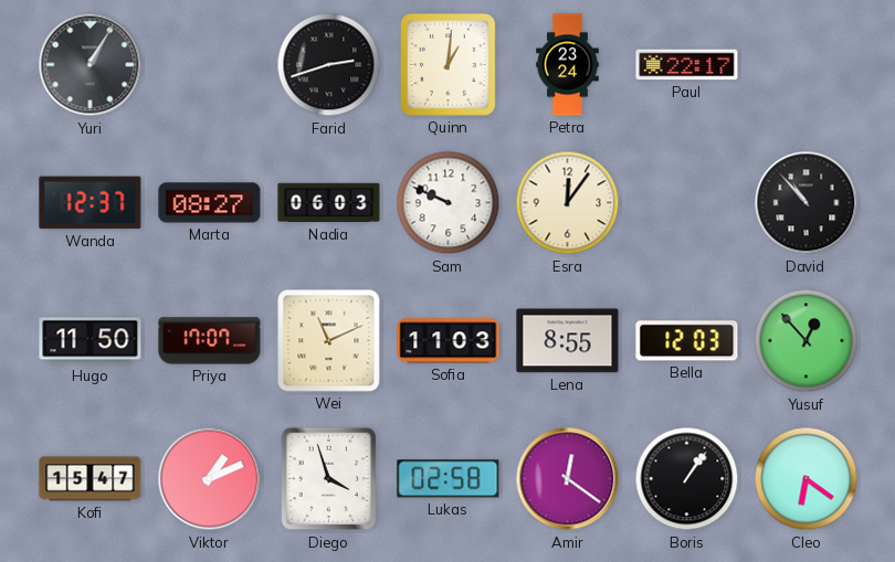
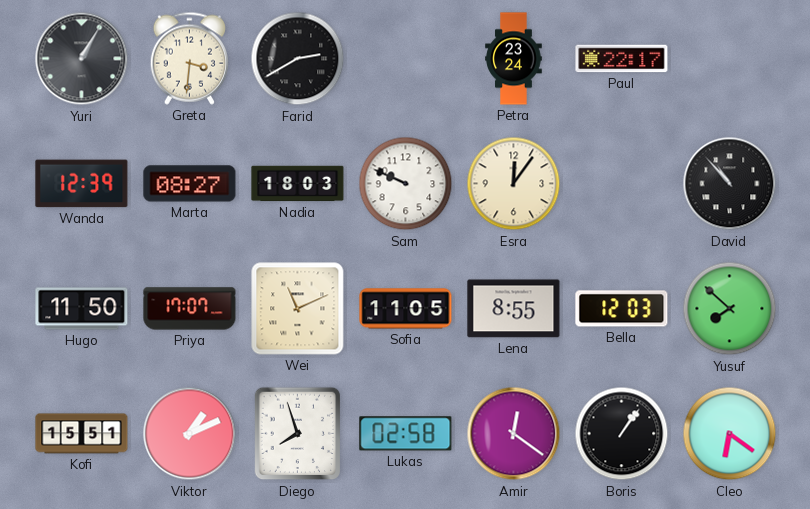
Greta: none -> 3:31 (189, 58)
Farid: 2:42 -> 2:40 (298, 59)
Quinn: 1:01 -> none (447, 64)
Wanda: 12:37 -> 12:39 (82, 184)
Nadia: 06:03 -> 18:03 (298, 184)
Sofia: 11:03 -> 11:05 (406, 309)
Yusuf: 12:53 -> 7:52 (730, 309)
Kofi: 15:47 -> 15:51 (82, 434)
Diego: 3:57 -> 7:57 (298, 434)
